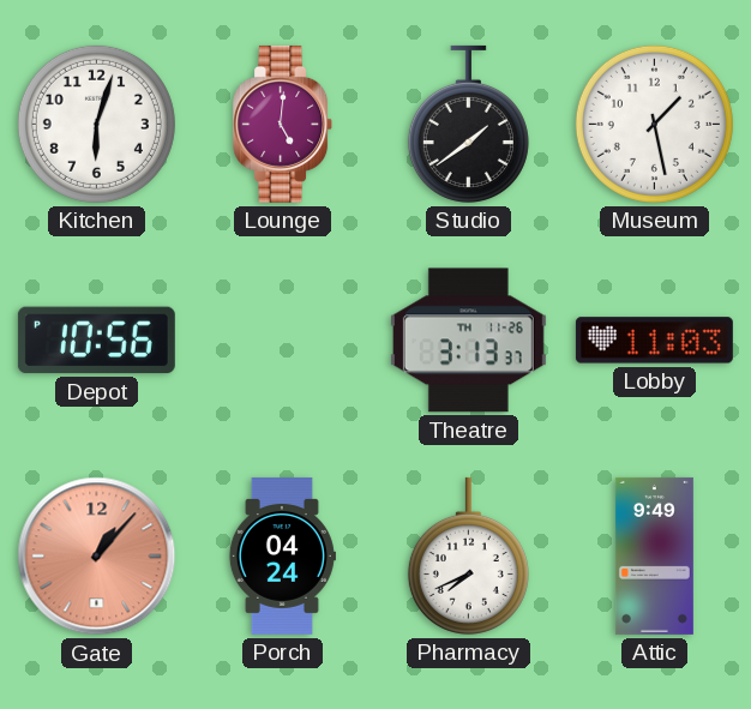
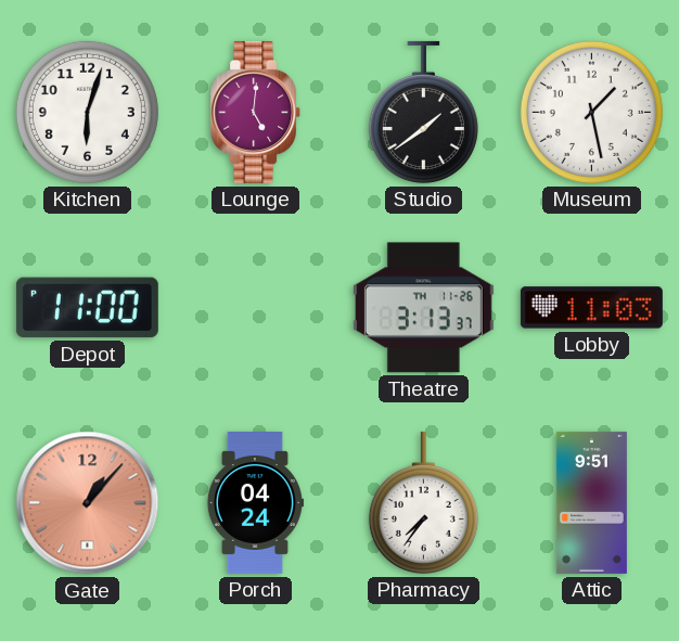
Depot: 10:56 -> 11:00 (87, 308)
Pharmacy: 7:41 -> 7:36 (423, 502)
Attic: 9:49 -> 9:51 (591, 502)
